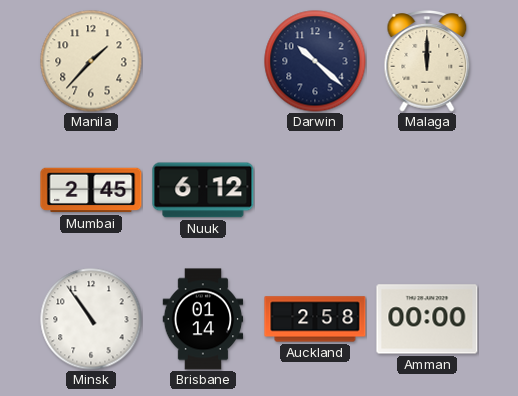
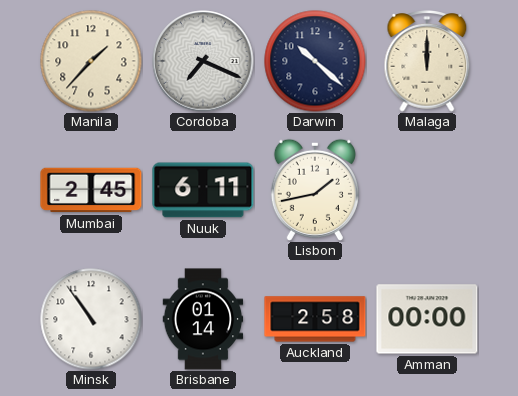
Cordoba: none -> 7:19 (203, 61)
Nuuk: 6:12 -> 6:11 (203, 190)
Lisbon: none -> 1:43 (315, 190)
